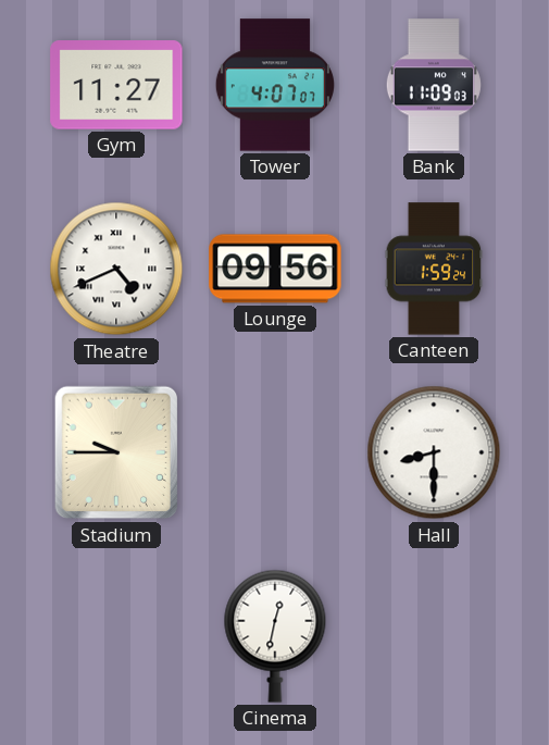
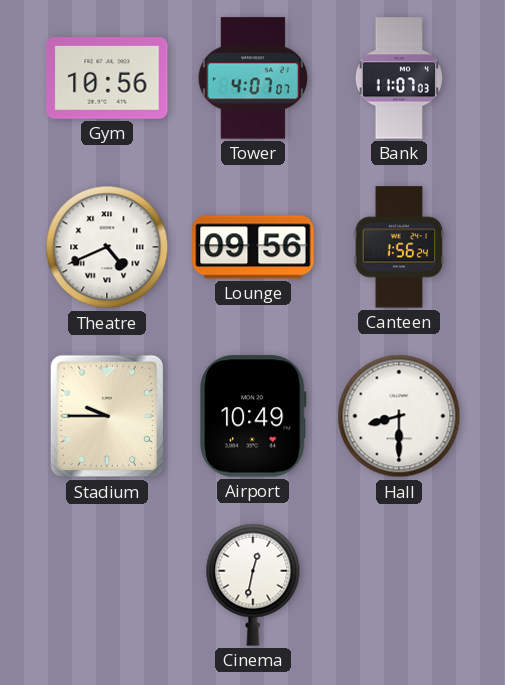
Gym: 11:27 -> 10:56 (107, 78)
Bank: 11:09 -> 11:07 (399, 78)
Canteen: 1:59 -> 1:56 (399, 247)
Airport: none -> 10:49 (254, 416)
